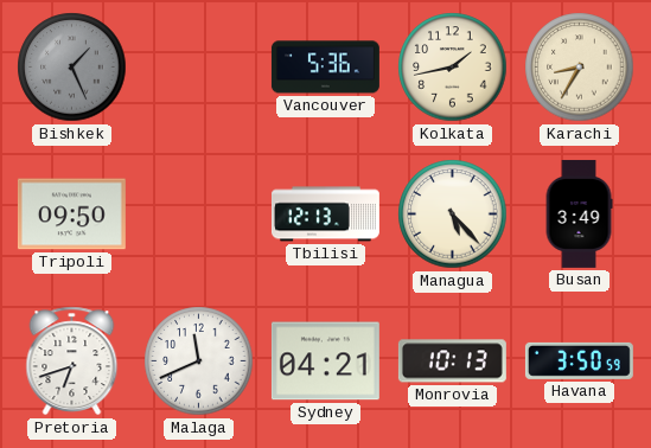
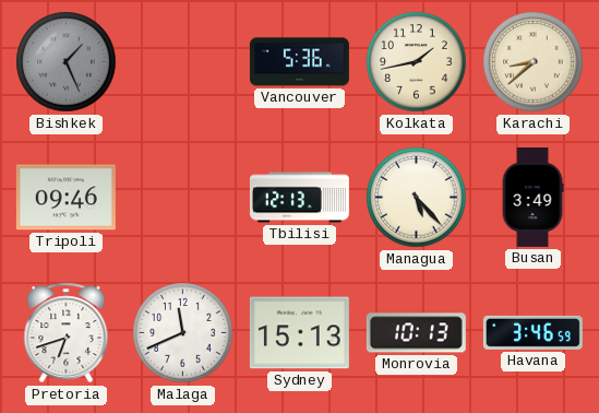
Karachi: 8:35 -> 8:38 (534, 62)
Tripoli: 09:50 -> 09:46 (65, 198)
Sydney: 04:21 -> 15:13 (299, 333)
Havana: 3:50 -> 3:46 (532, 332)
